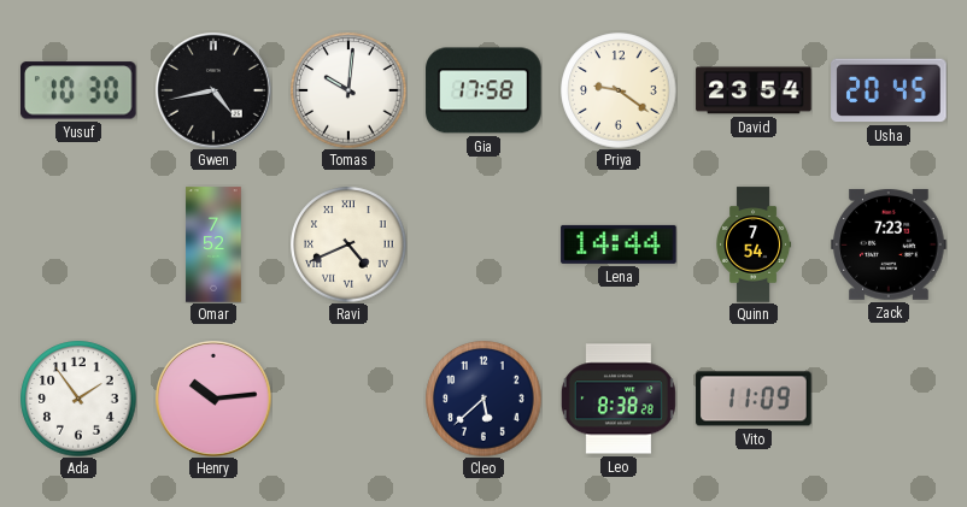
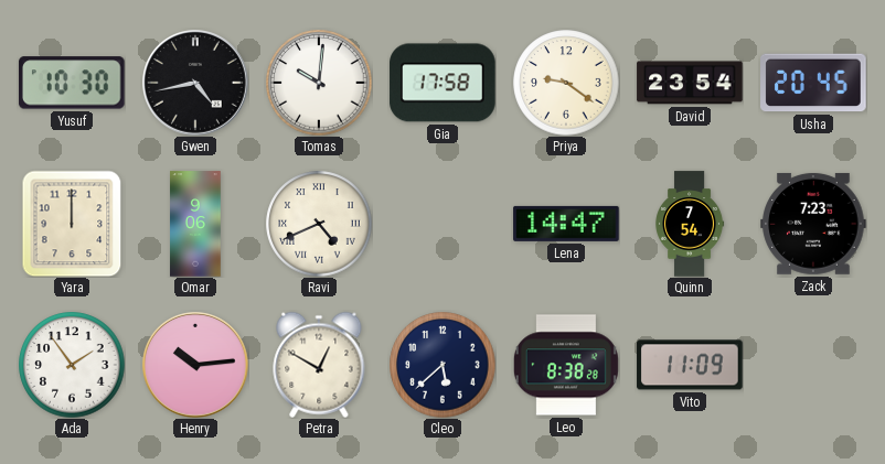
Yara: none -> 12:00 (72, 224)
Omar: 7:52 -> 9:06 (195, 224)
Lena: 14:44 -> 14:47 (566, 224)
Petra: none -> 12:50 (319, 365)
